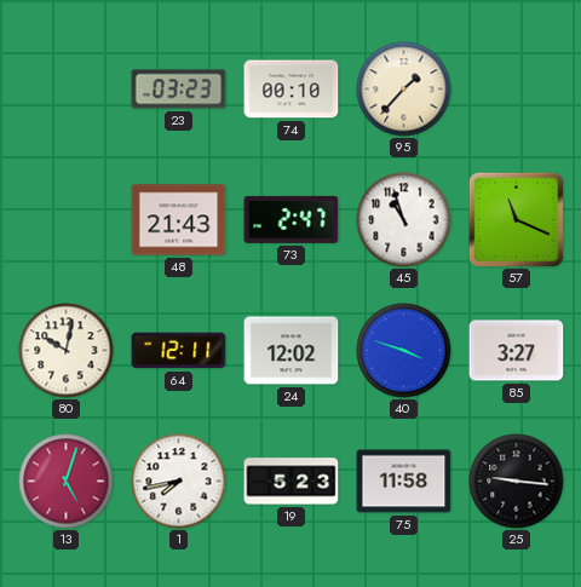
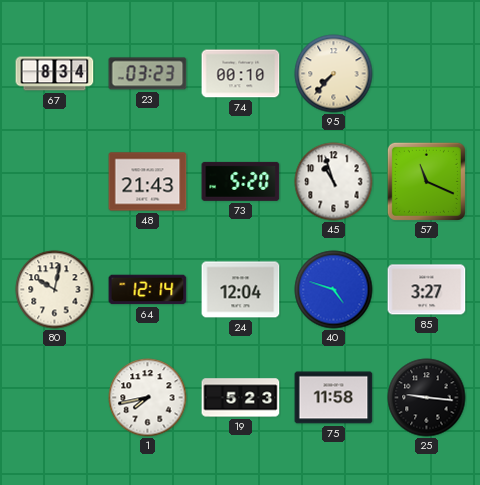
67: none -> 8:34 (55, 74)
95: 1:37 -> 7:37 (334, 74)
73: 2:47 -> 5:20 (241, 181)
64: 12:11 -> 12:14 (148, 290)
24: 12:02 -> 12:04 (241, 290)
40: 3:48 -> 4:48 (334, 290)
13: 5:03 -> none (67, 482)
